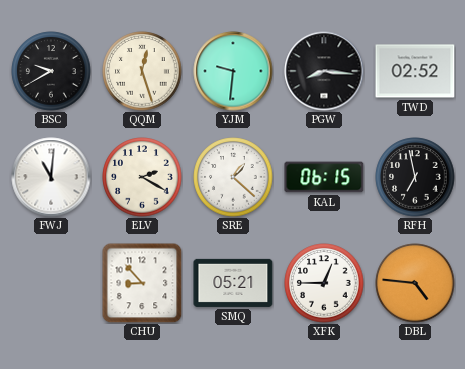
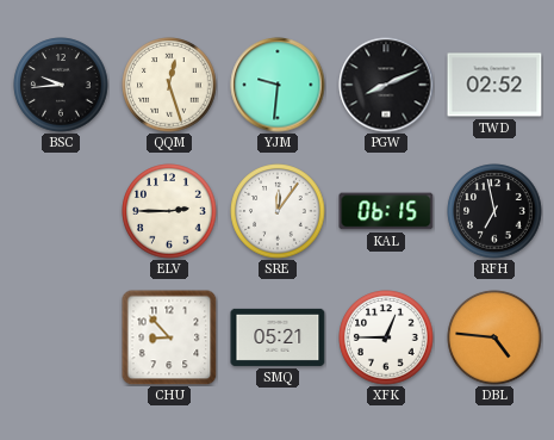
BSC: 9:40 -> 9:44 (61, 85)
PGW: 8:16 -> 8:11 (386, 85)
FWJ: 11:01 -> none (51, 177)
ELV: 2:20 -> 2:45 (169, 211)
SRE: 1:22 -> 12:06 (278, 211)
